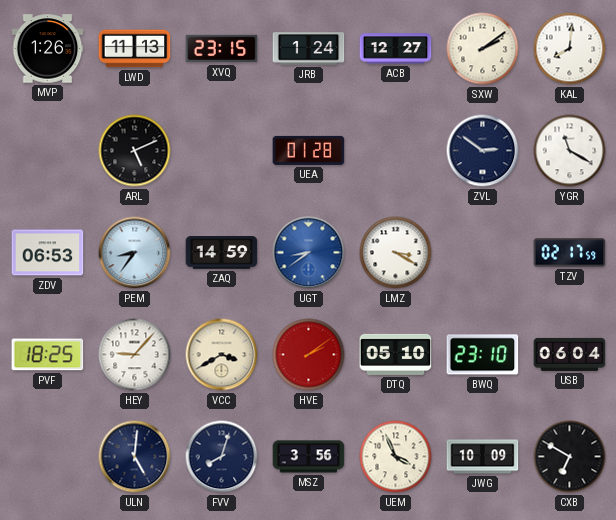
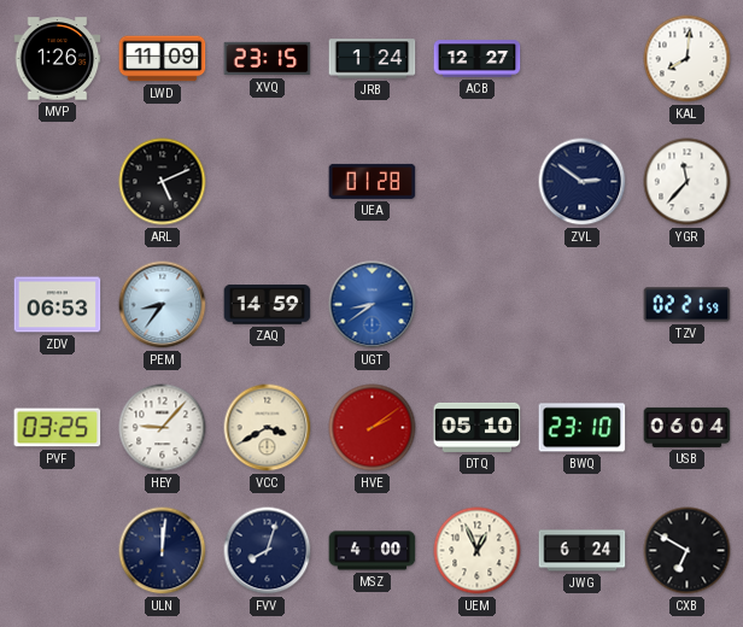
LWD: 11:13 -> 11:09 (163, 59)
SXW: 2:09 -> none (483, 49)
YGR: 11:20 -> 11:37 (688, 182)
LMZ: 3:20 -> none (396, 253)
TZV: 02:17 -> 02:21 (688, 305)
PVF: 18:25 -> 03:25 (58, 428)
ULN: 5:01 -> 12:01 (163, 551)
MSZ: 3:56 -> 4:00 (373, 551)
UEM: 3:56 -> 12:56 (478, 551)
JWG: 10:09 -> 6:24 (583, 551)
